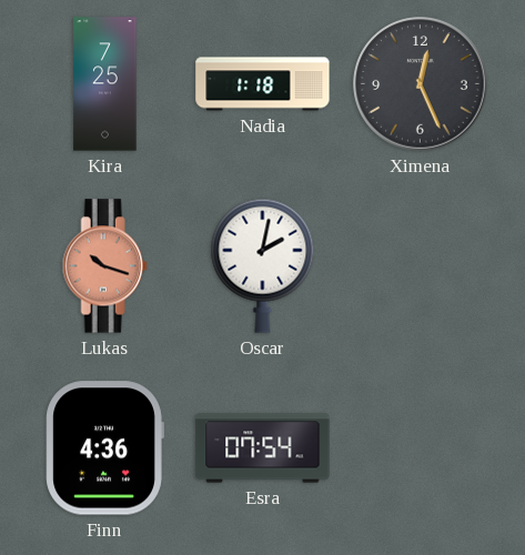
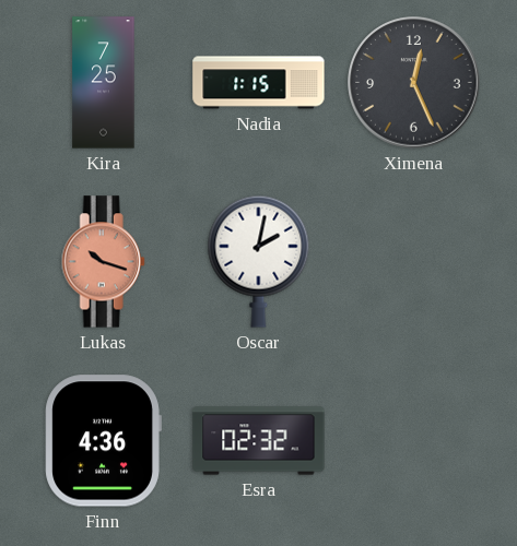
Nadia: 1:18 -> 1:15 (259, 83)
Esra: 07:54 -> 02:32 (259, 441)
